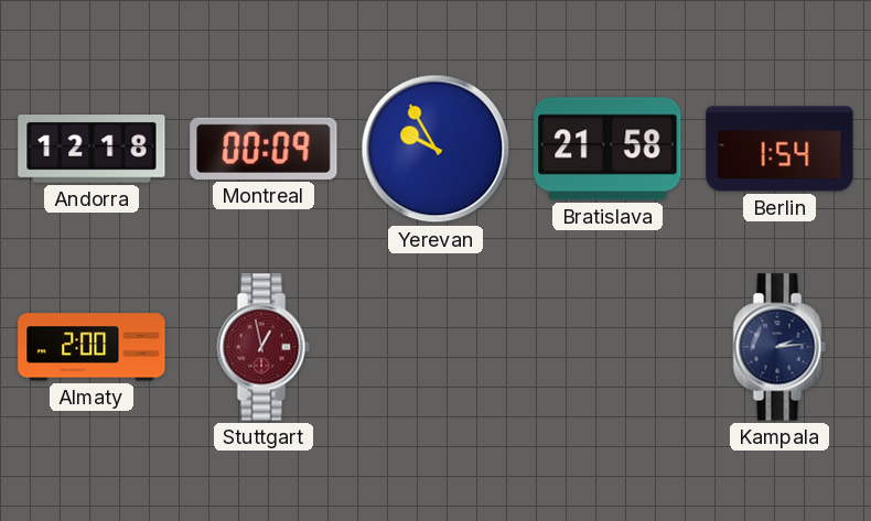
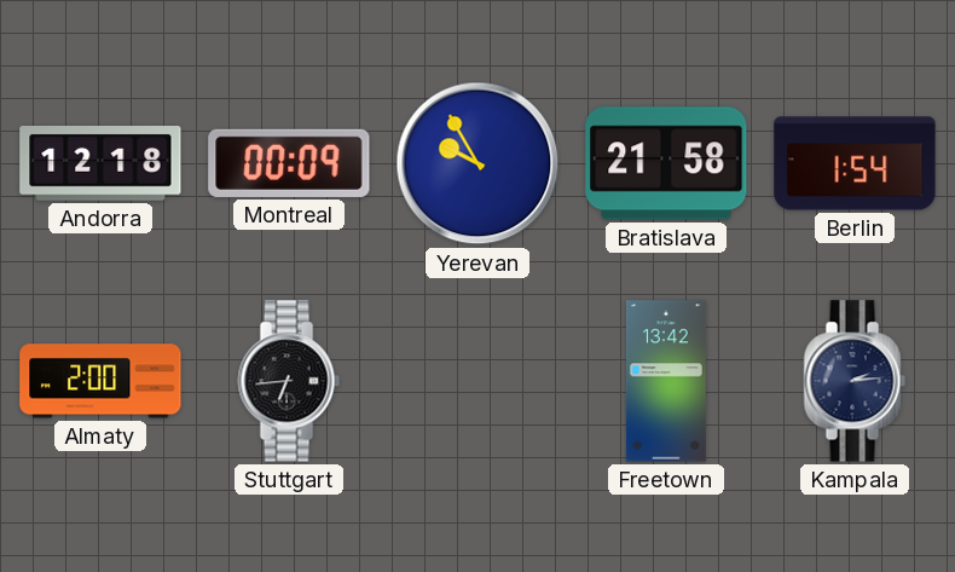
Stuttgart: 12:58 -> 6:44 (289, 381)
Stuttgart dial: burgundy -> black (289, 381)
Freetown: none -> 13:42 (666, 381)
